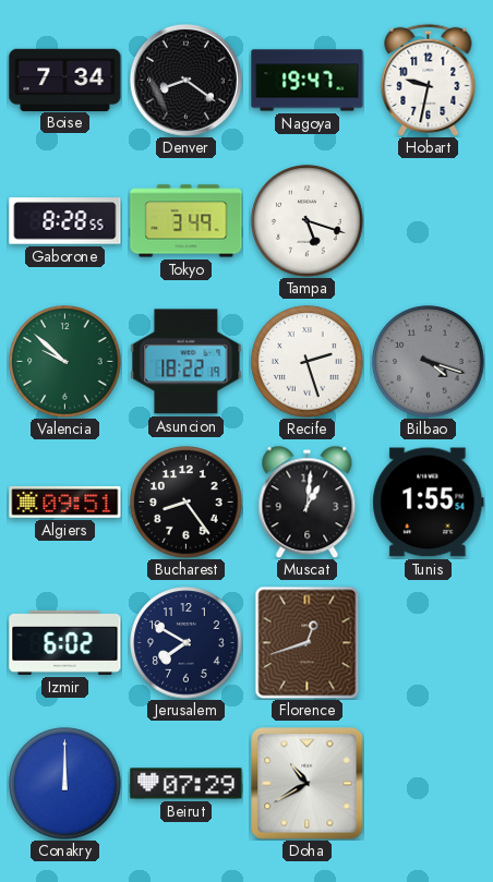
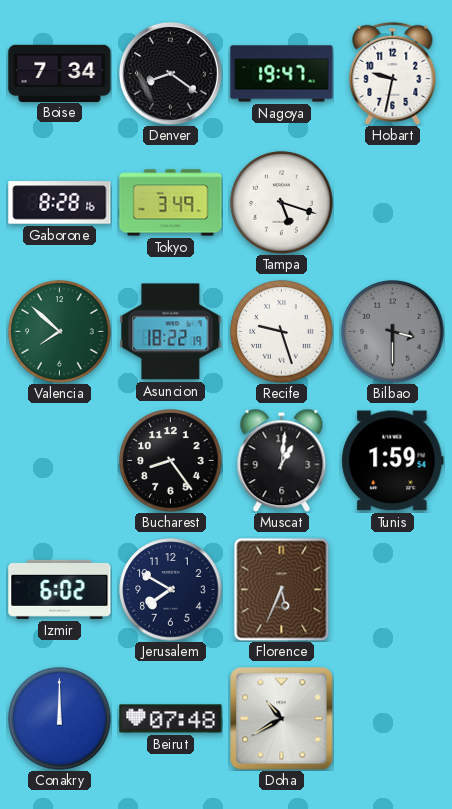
Gaborone: 8:28:55 -> 8:28:16 (60, 203)
Valencia: 9:52 -> 7:52 (60, 332)
Recife: 2:27 -> 9:27 (282, 332)
Bilbao: 4:18 -> 3:30 (393, 332)
Algiers: 09:51 -> none (65, 502)
Tunis: 1:55 -> 1:59 (393, 461)
Florence: 12:42 -> 5:34 (282, 589)
Beirut: 07:29 -> 07:48 (171, 719)
